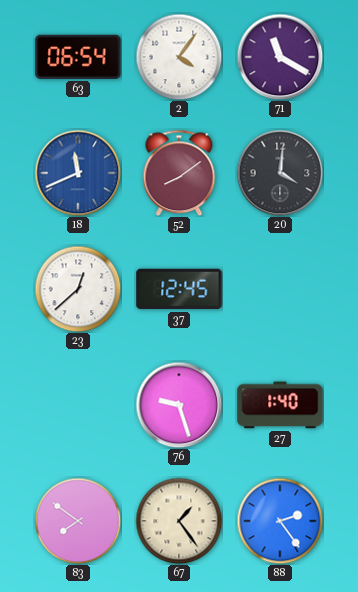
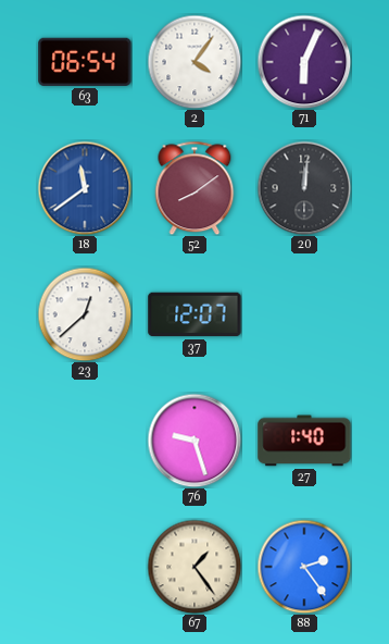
71: 11:20 -> 6:04 (304, 62)
18: 11:41 -> 11:39 (85, 188)
20: 4:01 -> 12:01 (304, 188)
37: 12:45 -> 12:07 (195, 314)
83: 7:51 -> none (78, 521)
